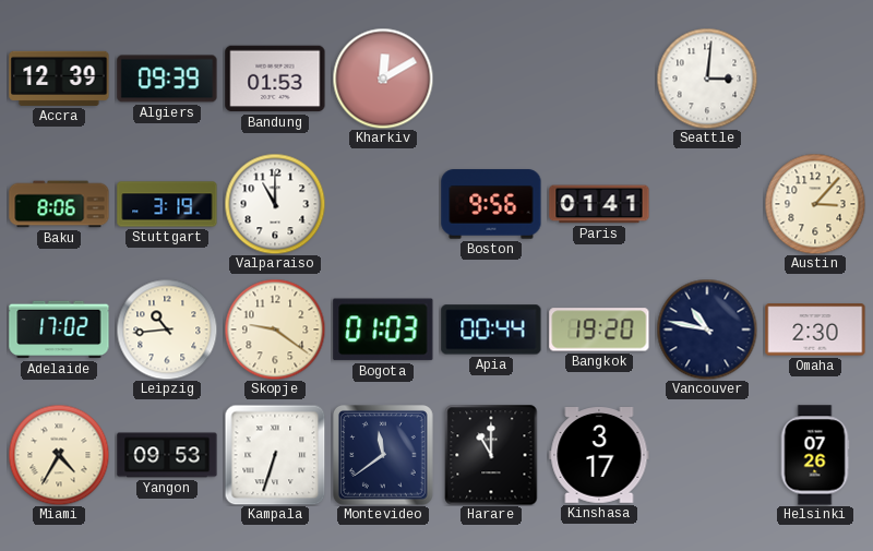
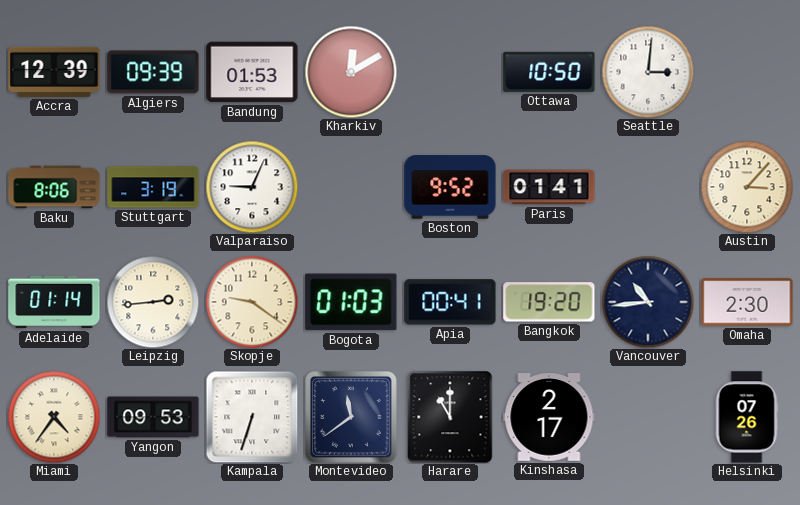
Ottawa: none -> 10:50 (549, 72)
Valparaiso: 11:00 -> 9:04 (252, 187)
Boston: 9:56 -> 9:52 (450, 187)
Adelaide: 17:02 -> 01:14 (54, 302)
Leipzig: 10:44 -> 2:44 (153, 302)
Apia: 00:44 -> 00:41 (450, 302)
Vancouver: 10:47 -> 10:44 (648, 302)
Miami: 4:35 -> 4:36 (54, 417)
Kinshasa: 3:17 -> 2:17 (549, 418)
